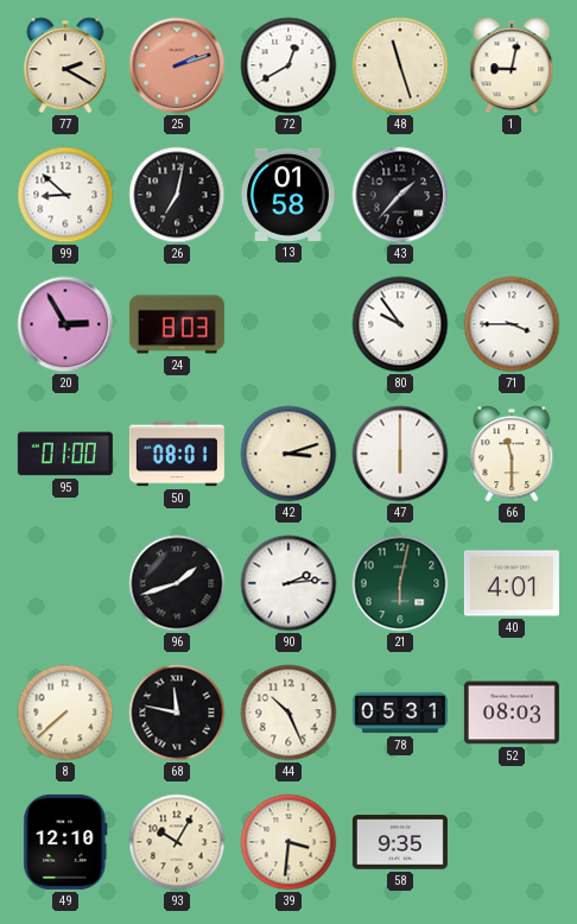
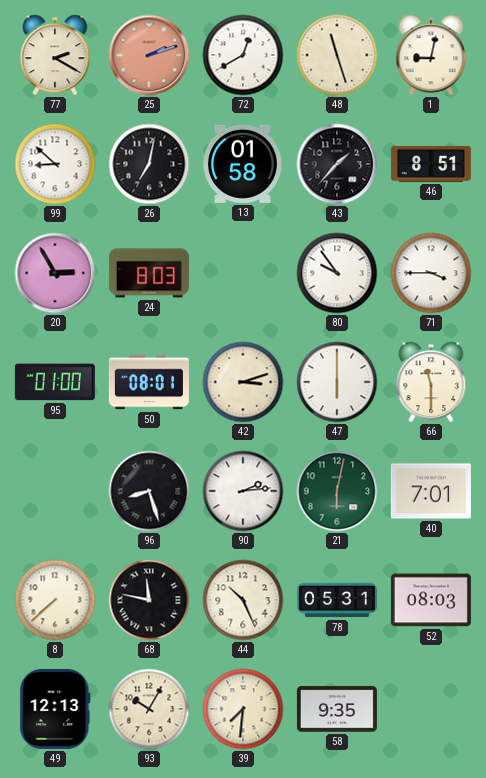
46: none -> 8:51 (431, 164)
96: 1:42 -> 8:27 (149, 491)
40: 4:01 -> 7:01 (431, 491)
49: 12:10 -> 12:13 (55, 709)
39: 3:31 -> 7:31 (243, 709)
